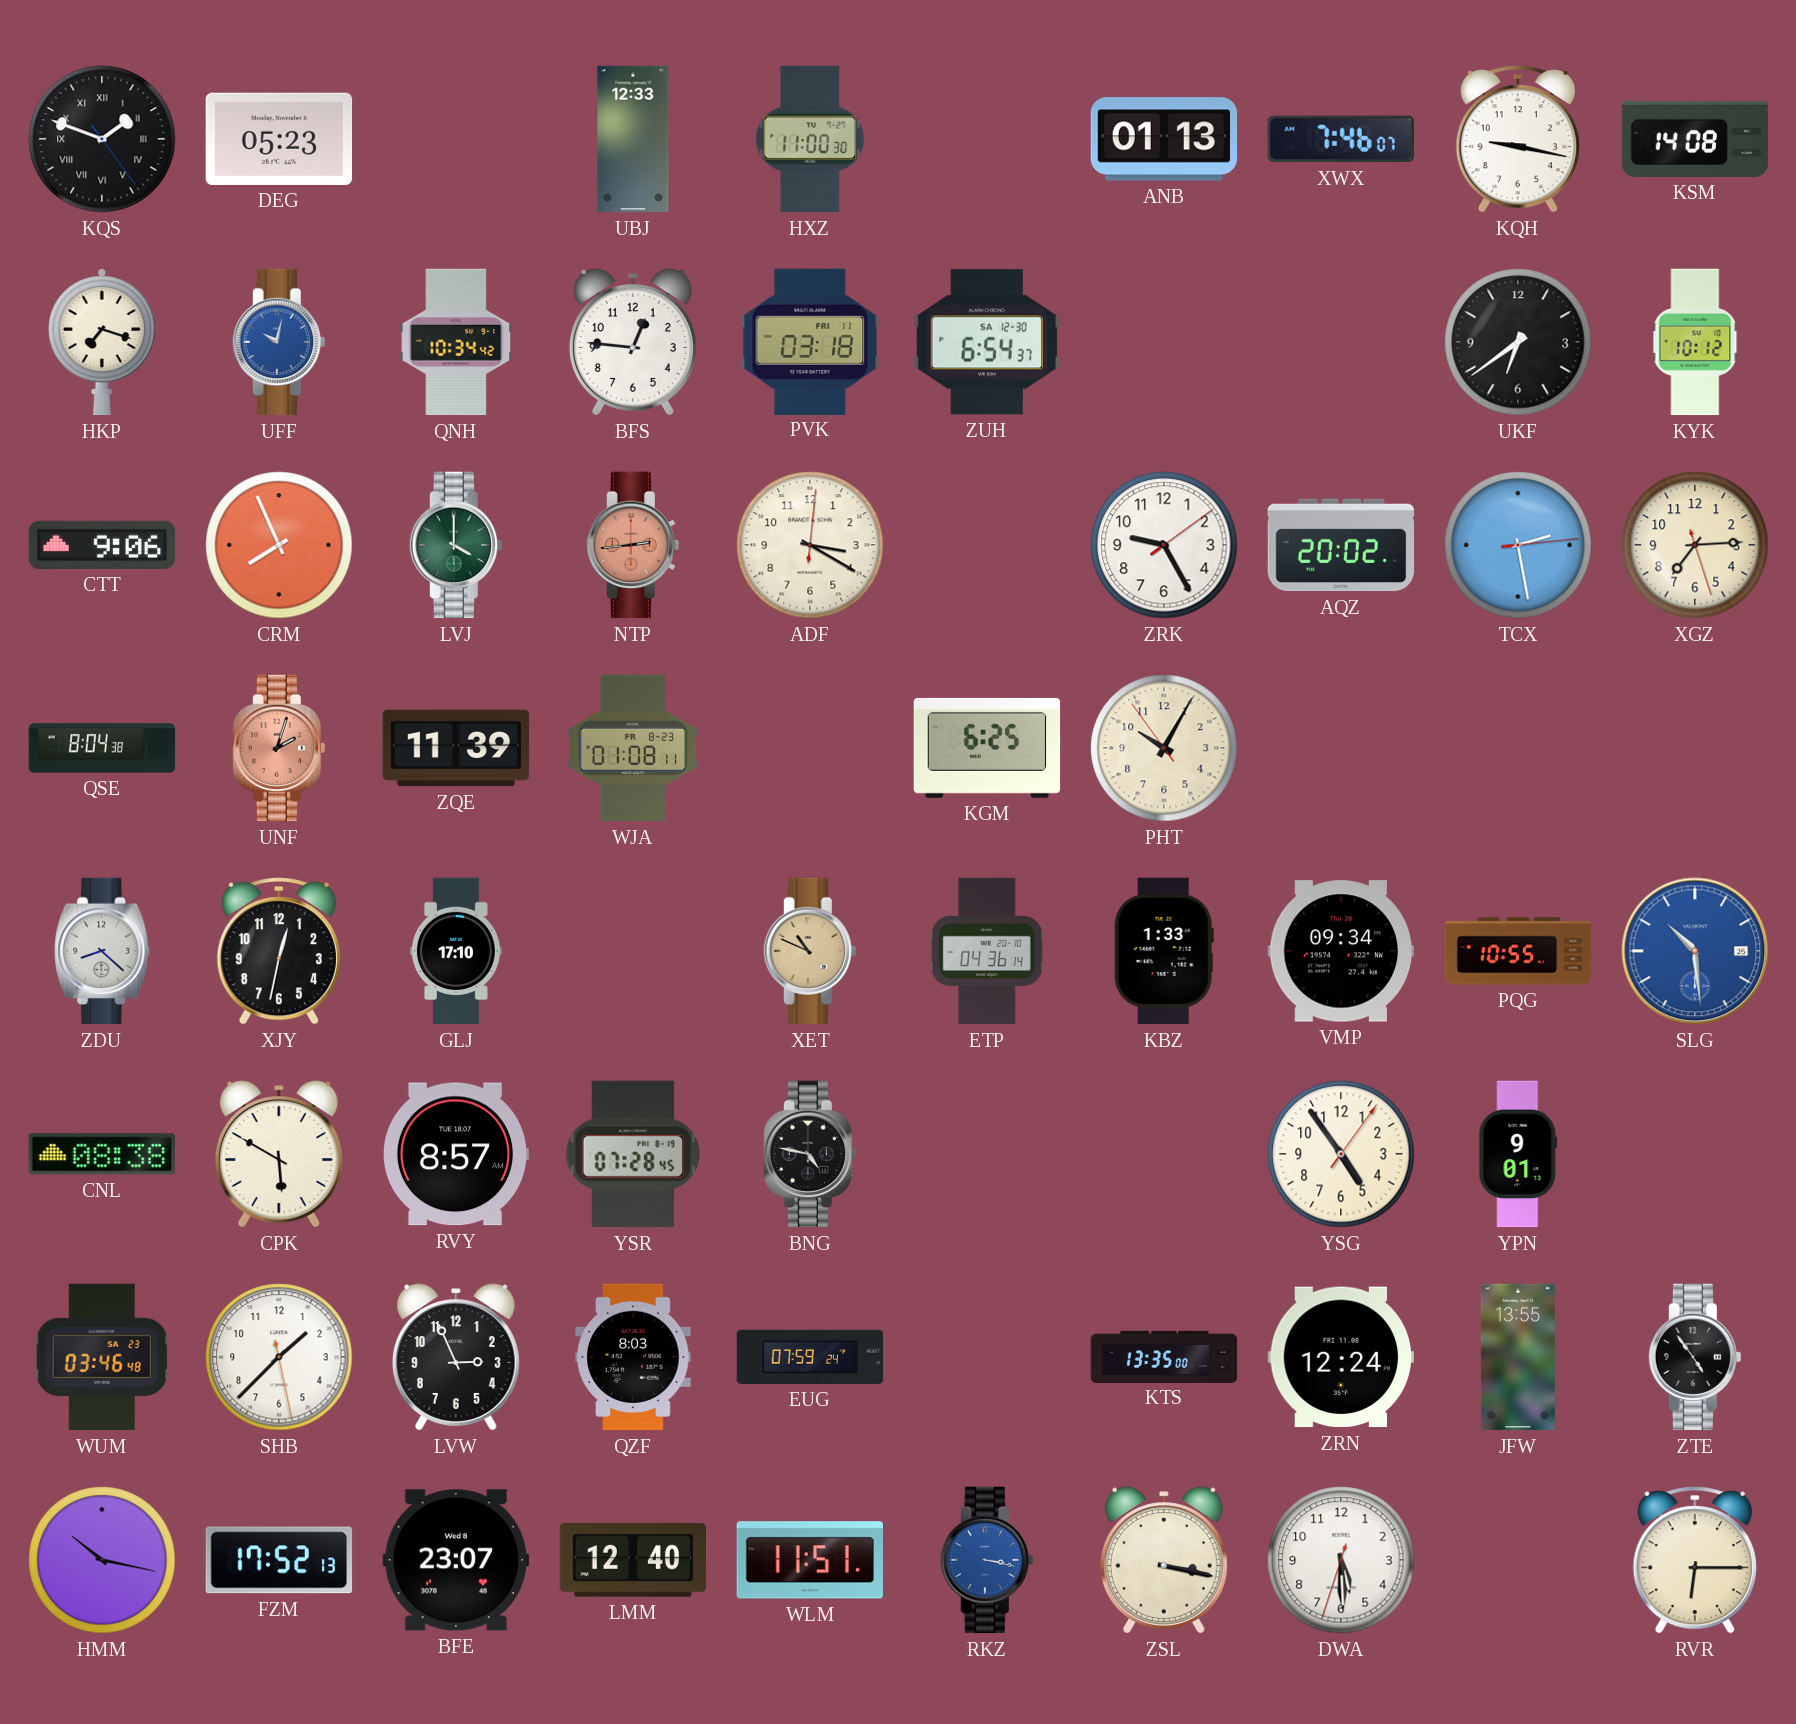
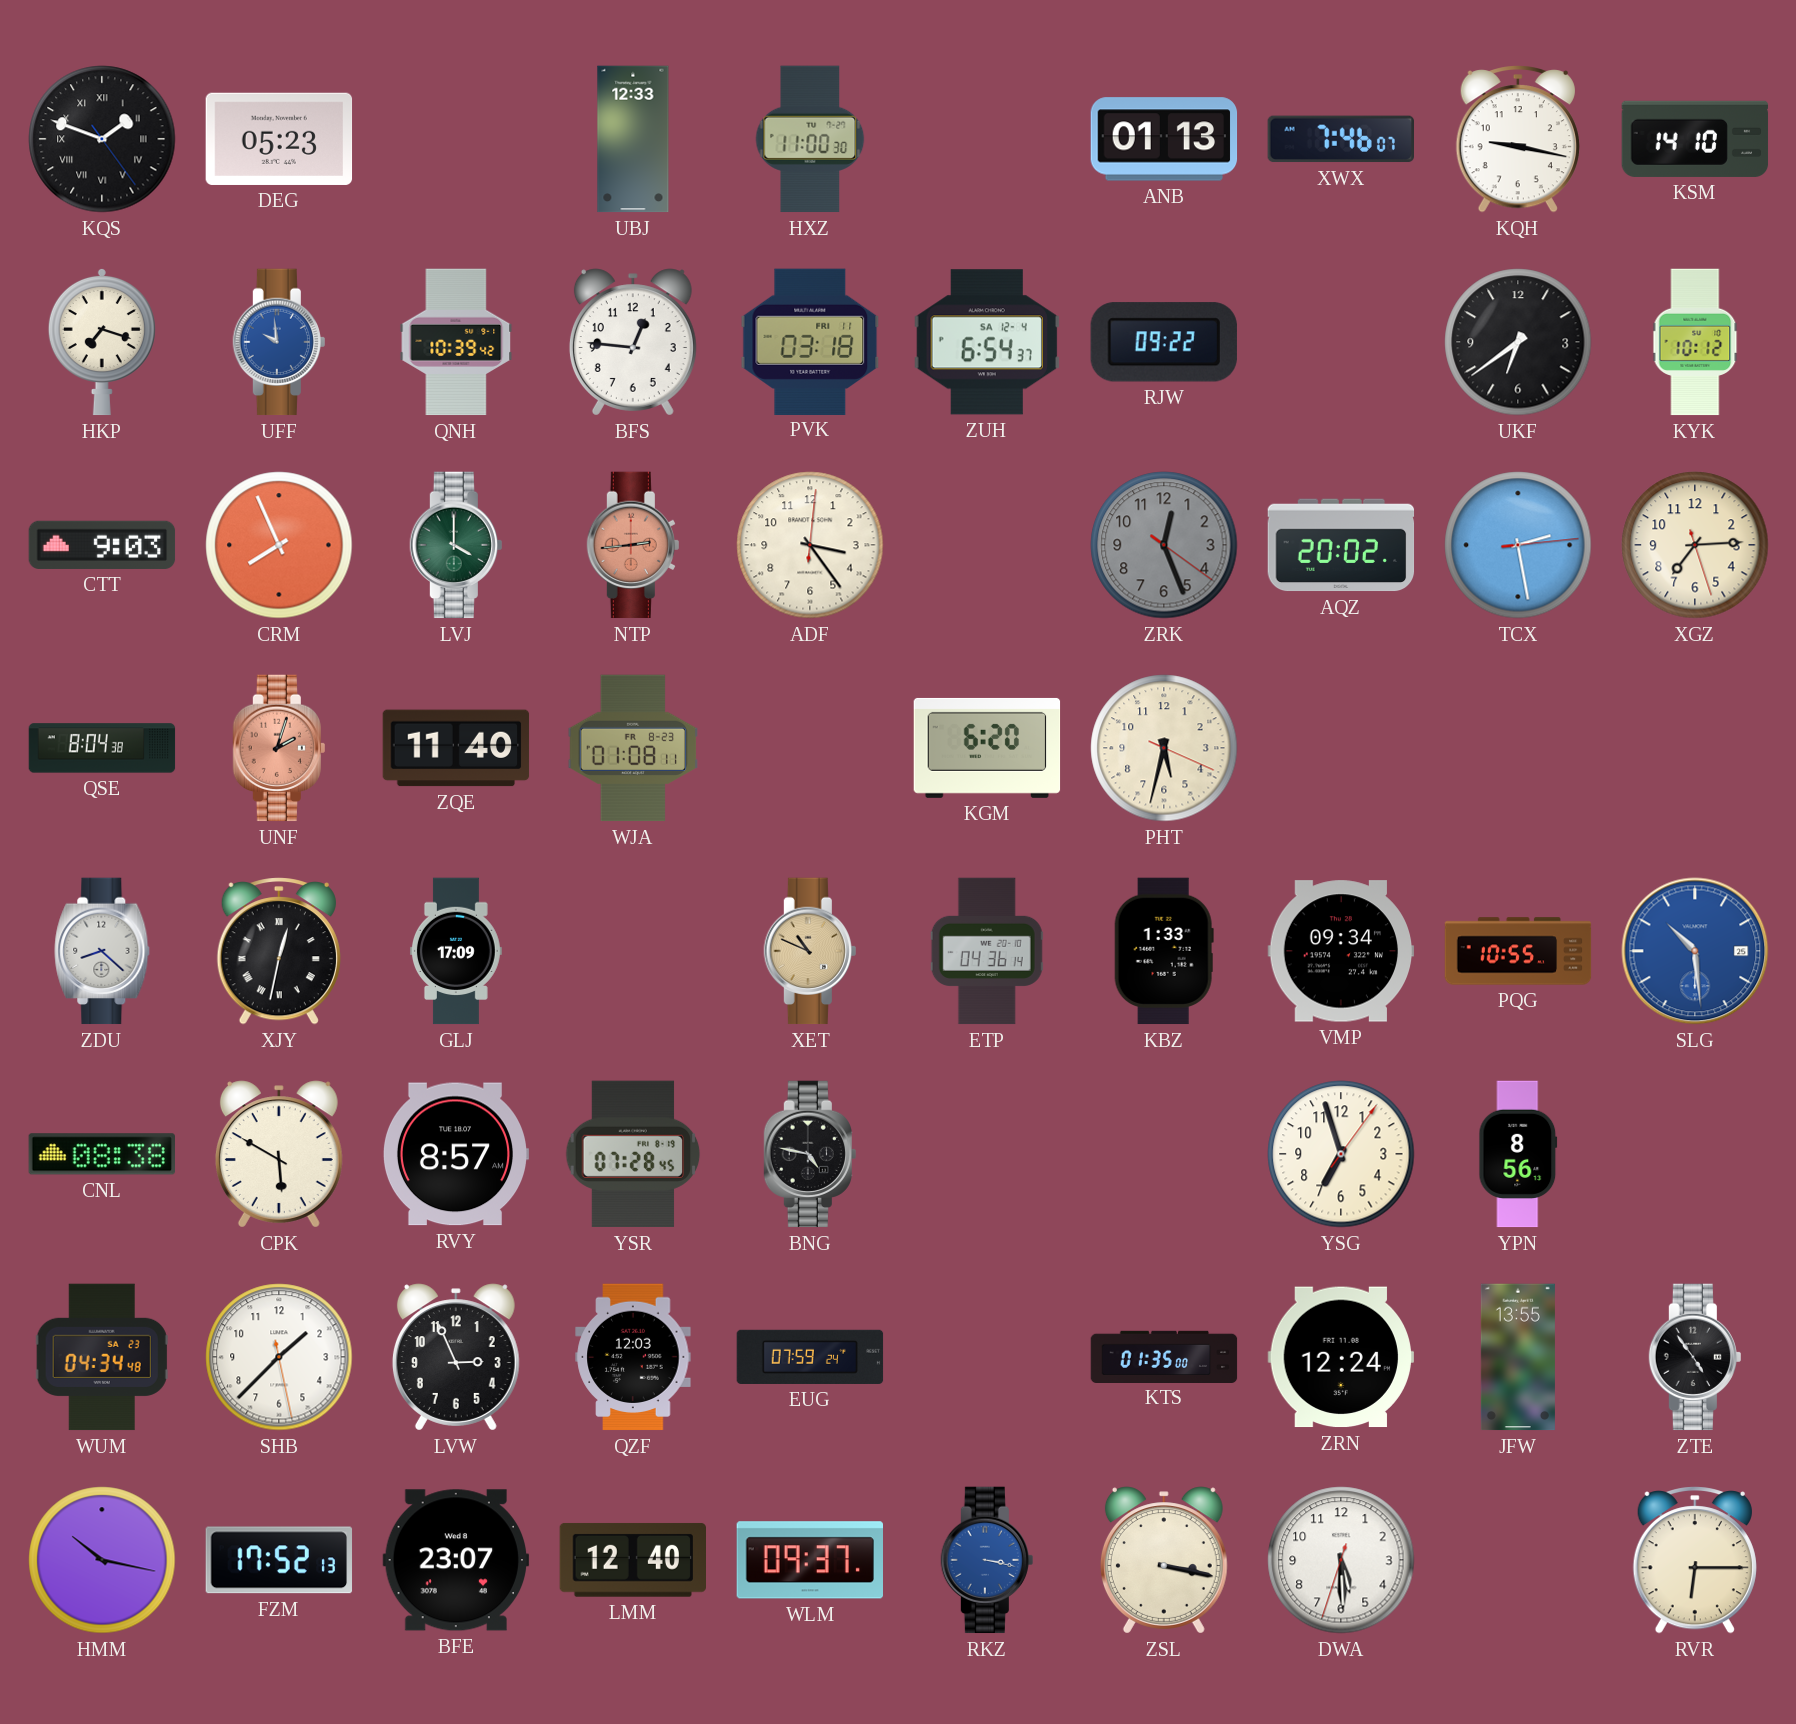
KSM: 14:08 -> 14:10 (1695, 139)
UFF: 10:02 -> 9:59 (279, 342)
QNH: 10:34 -> 10:39 (456, 342)
ZUH date: SA 12-30 -> SA 12-4 (987, 342)
RJW: none -> 09:22 (1164, 342)
CTT: 9:06 -> 9:03 (102, 545)
ADF: 3:20 -> 3:24 (810, 545)
ZRK: 9:25 -> 12:26 (1164, 545)
ZRK dial: white -> grey (1164, 545)
ZQE: 11:39 -> 11:40 (456, 748)
KGM: 6:25 -> 6:20 (987, 748)
PHT: 10:04 -> 5:32 (1164, 748)
XJY numerals: Arabic -> Roman (279, 951)
GLJ: 17:10 -> 17:09 (456, 951)
YSG: 4:54 -> 6:57 (1341, 1154)
YPN: 9:01 -> 8:56 (1518, 1154)
WUM: 03:46 -> 04:34 (102, 1357)
QZF: 8:03 -> 12:03 (633, 1357)
KTS: 13:35 -> 01:35 (1164, 1356)
WLM: 11:51 -> 09:37 (809, 1560)
